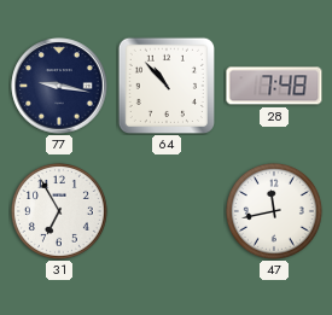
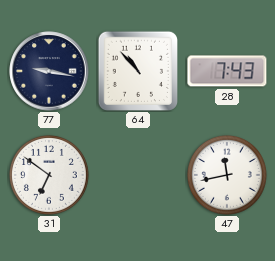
28: 7:48 -> 7:43 (227, 71)
31: 6:55 -> 6:51 (49, 175)
